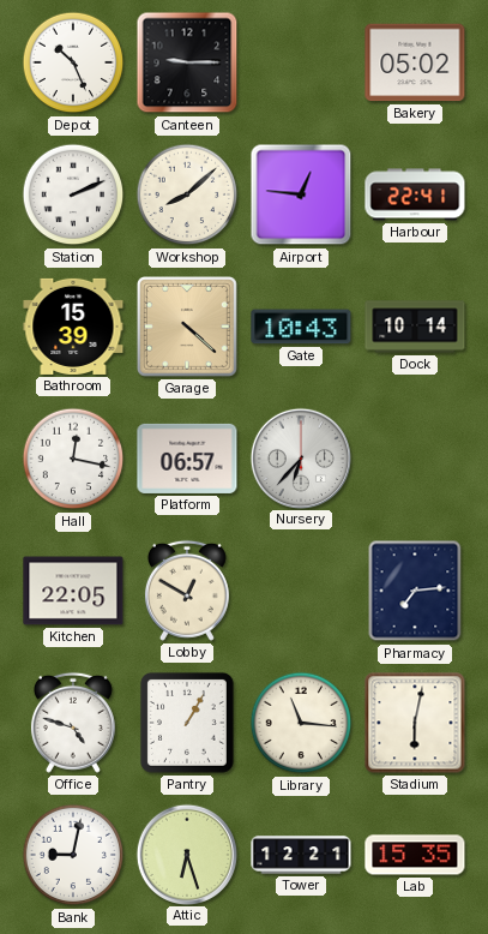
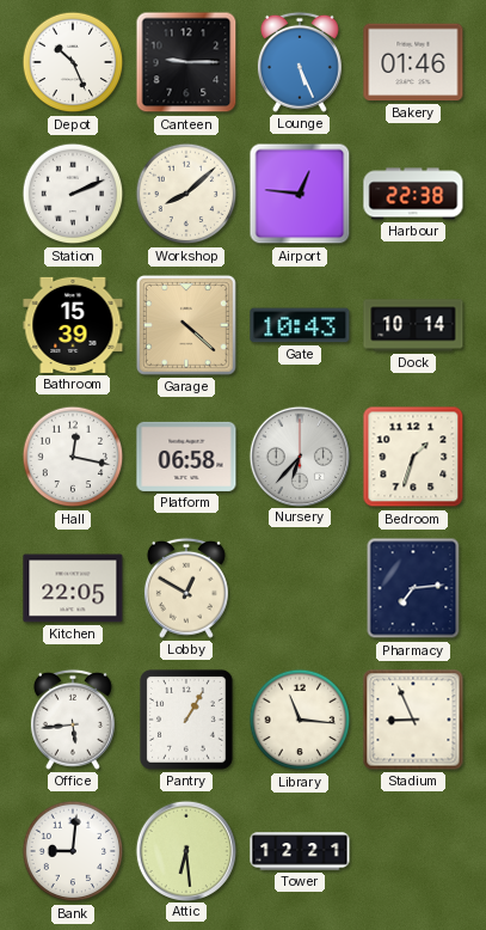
Lounge: none -> 5:26 (300, 62)
Bakery: 05:02 -> 01:46 (413, 62)
Harbour: 22:41 -> 22:38 (413, 194)
Platform: 06:57 -> 06:58 (186, 457)
Bedroom: none -> 1:33 (413, 457)
Office: 4:48 -> 5:44 (73, 720)
Stadium: 6:02 -> 8:56 (413, 720)
Bank: 9:02 -> 9:01 (73, 851)
Attic: 6:27 -> 6:29 (185, 850)
Lab: 15:35 -> none (415, 855)
